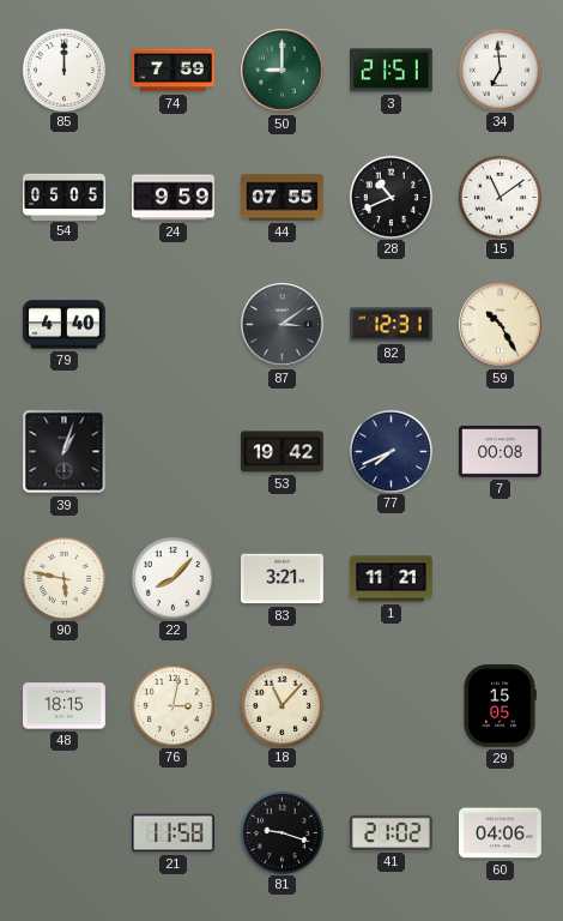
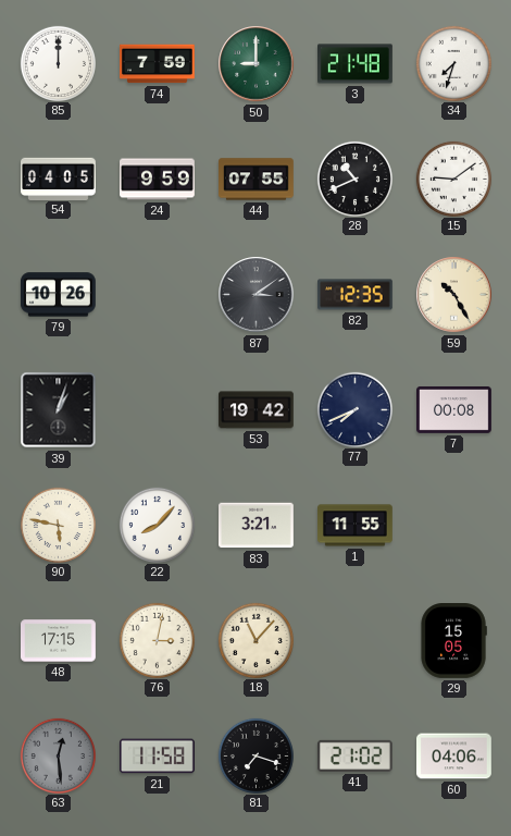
3: 21:51 -> 21:48 (356, 64)
34: 6:59 -> 7:33 (453, 63)
54: 05:05 -> 04:05 (59, 179)
15: 11:09 -> 9:09 (453, 179)
79: 4:40 -> 10:26 (59, 295)
82: 12:31 -> 12:35 (356, 295)
1: 11:21 -> 11:55 (356, 526)
48: 18:15 -> 17:15 (59, 641)
63: none -> 12:29 (58, 755)
81: 9:18 -> 7:18 (255, 755)
